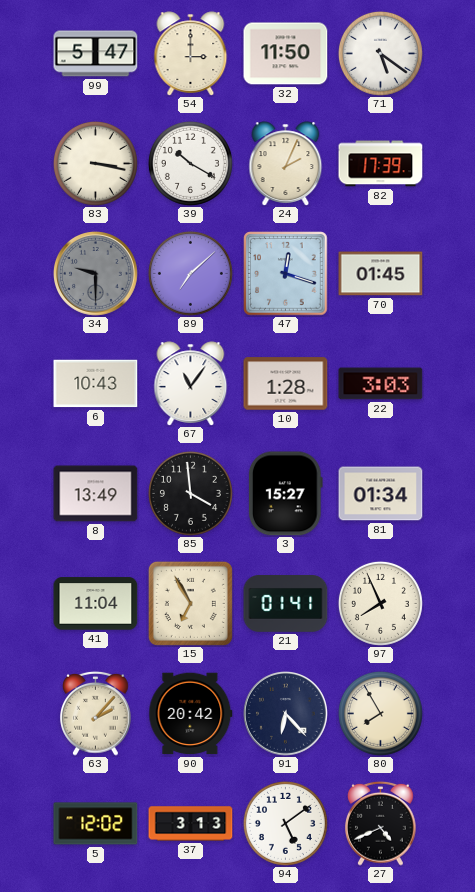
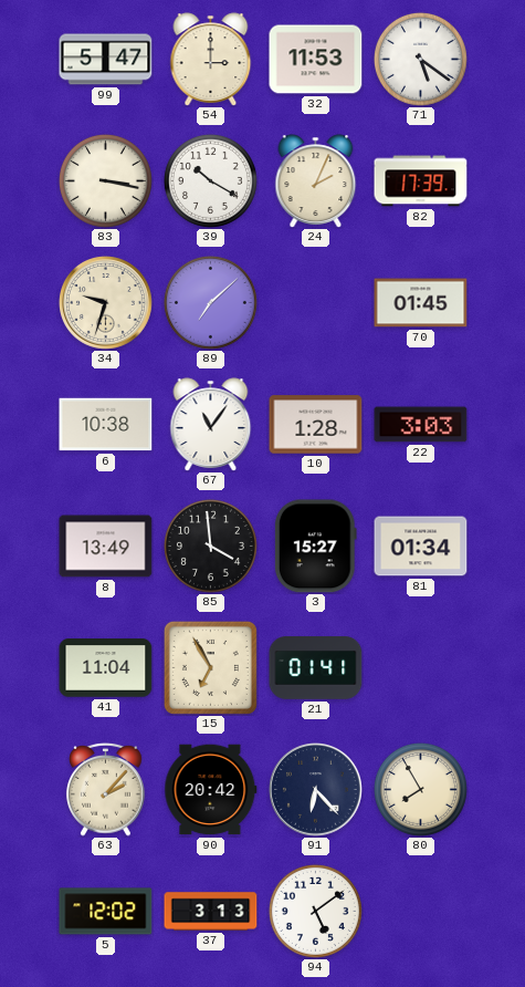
32: 11:50 -> 11:53 (316, 60)
34: 9:30 -> 9:33 (106, 303)
34 dial: grey -> cream (106, 303)
47: 12:18 -> none (286, 274)
6: 10:43 -> 10:38 (106, 425)
97: 7:56 -> none (380, 603)
27: 4:41 -> none (381, 823)
